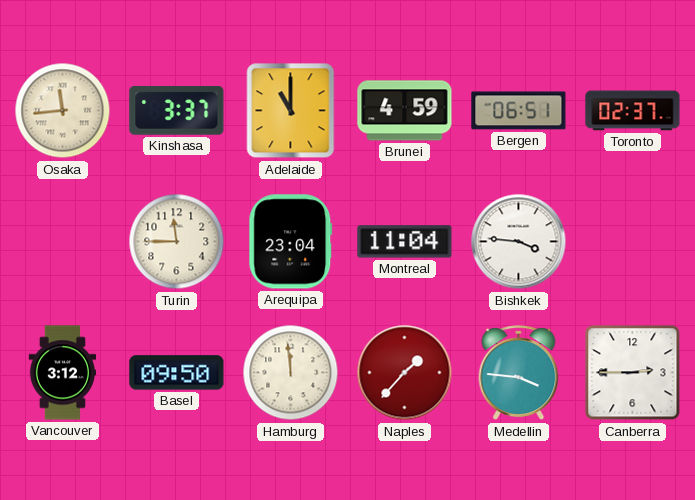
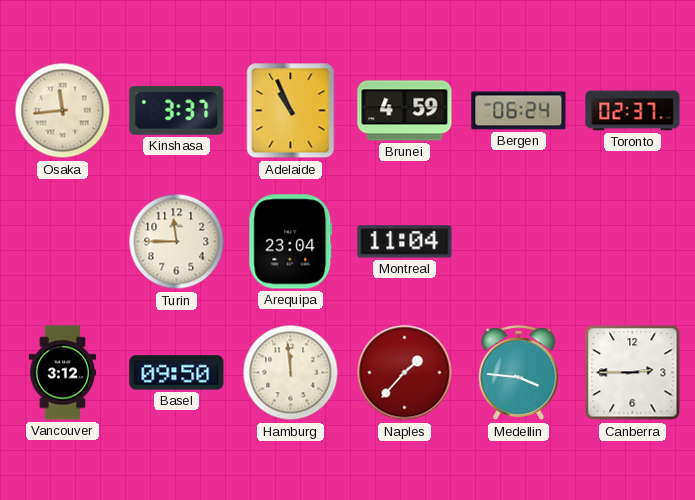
Adelaide: 11:00 -> 10:56 (291, 111)
Bergen: 06:51 -> 06:24 (519, 111)
Bishkek: 3:46 -> none (519, 242)
